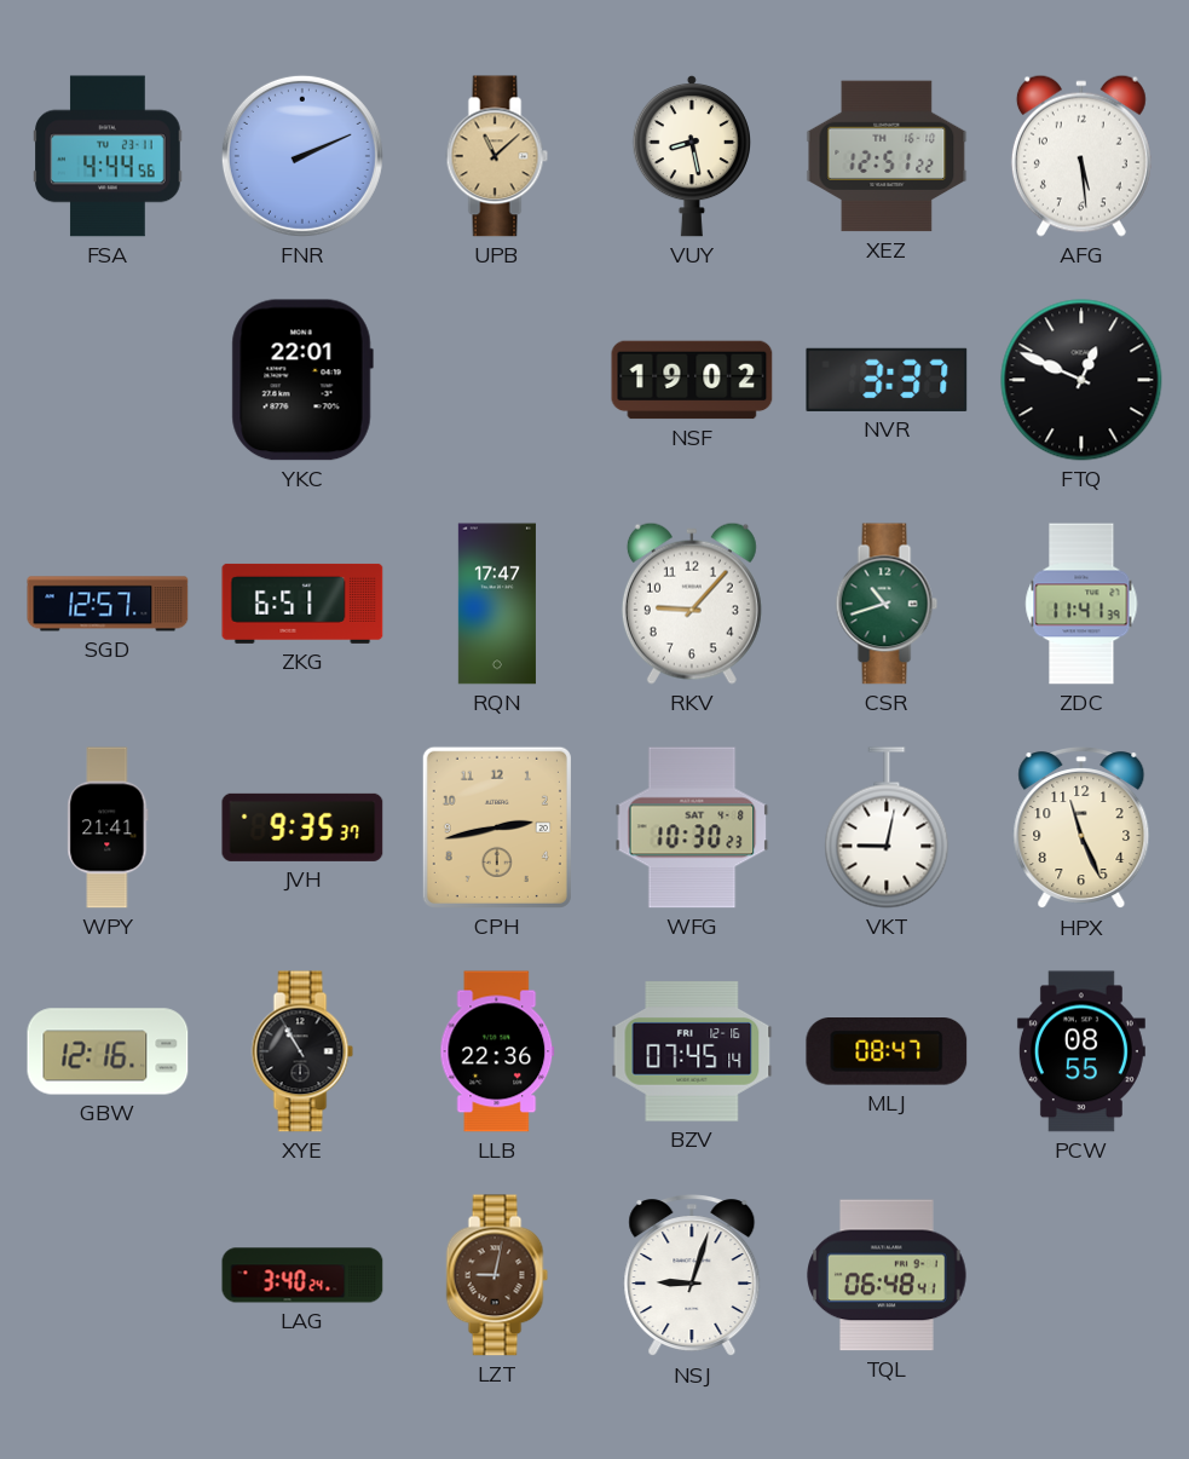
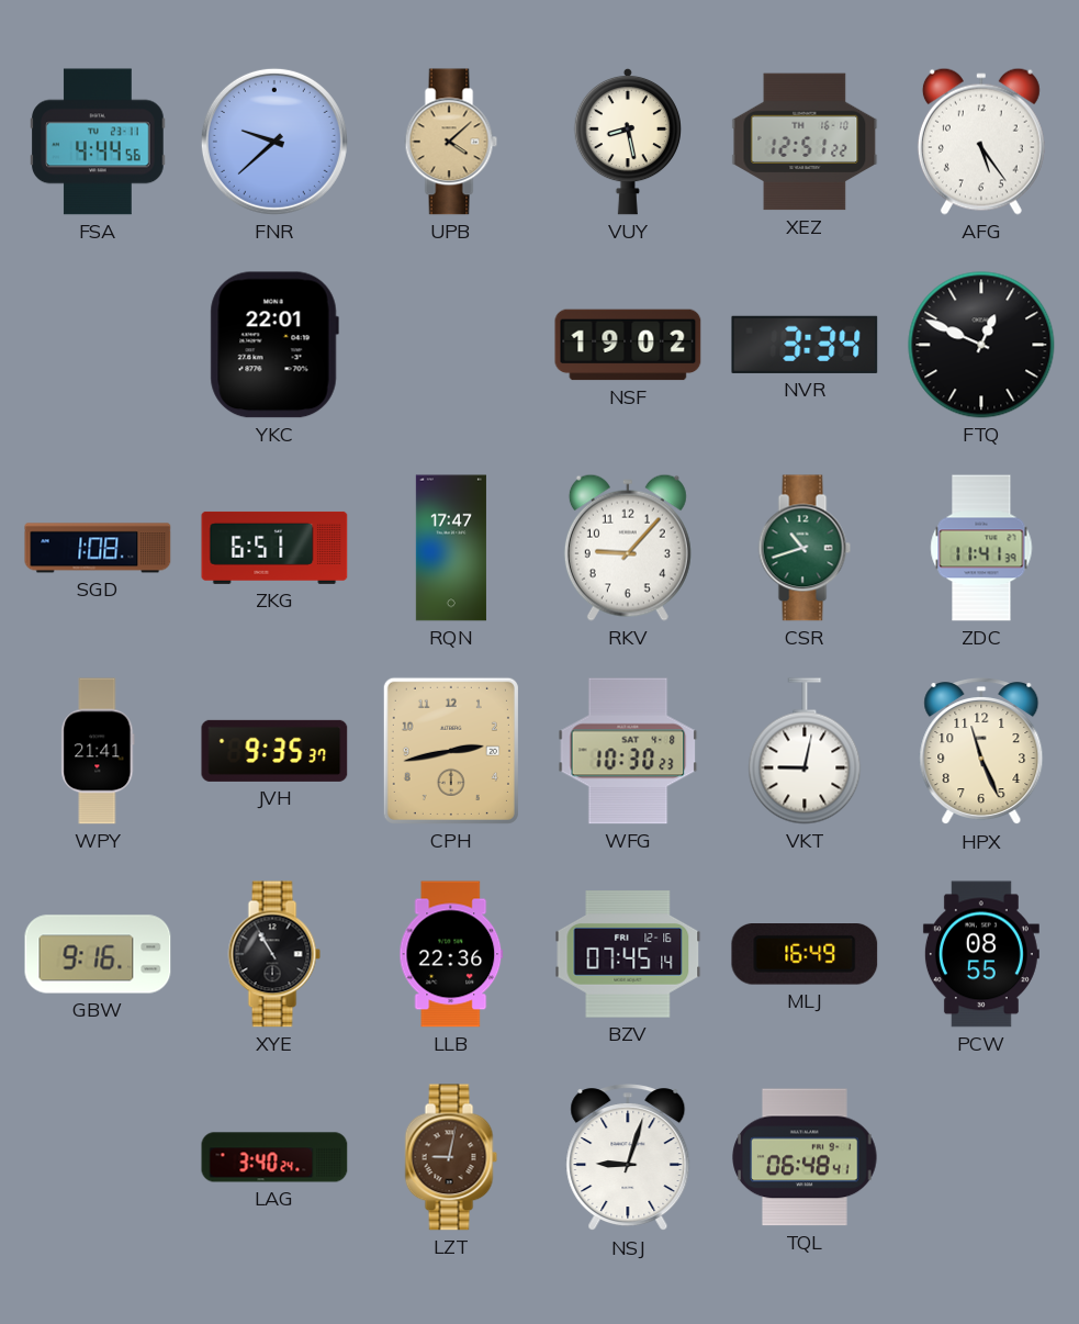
FNR: 2:11 -> 9:38 (274, 142)
UPB: 11:08 -> 4:08 (451, 142)
AFG: 5:29 -> 5:24 (981, 142)
NVR: 3:37 -> 3:34 (805, 345)
SGD: 12:57 -> 1:08 (98, 548)
GBW: 12:16 -> 9:16 (98, 954)
MLJ: 08:47 -> 16:49 (805, 955)
